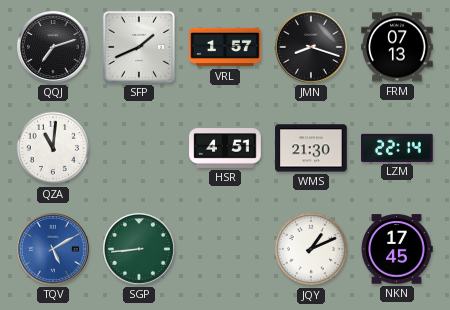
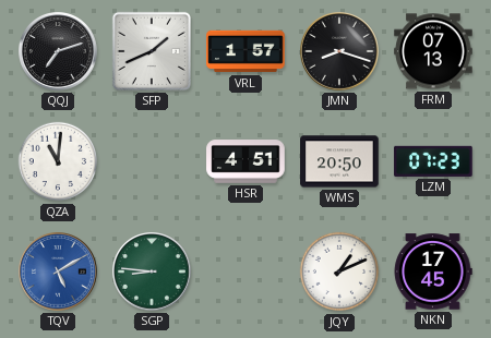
WMS: 21:30 -> 20:50 (339, 161)
LZM: 22:14 -> 07:23 (433, 161)
SGP: 8:44 -> 8:46 (153, 273)
